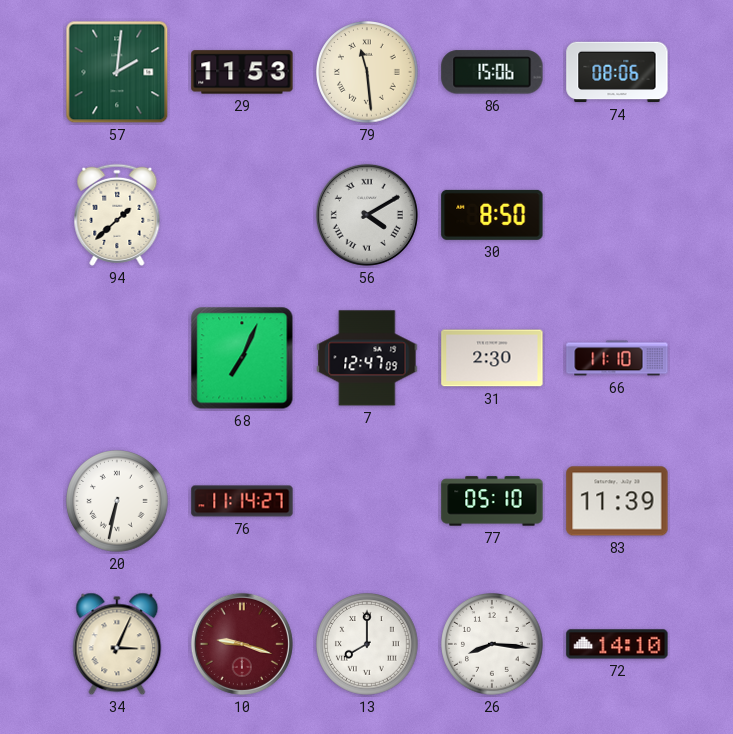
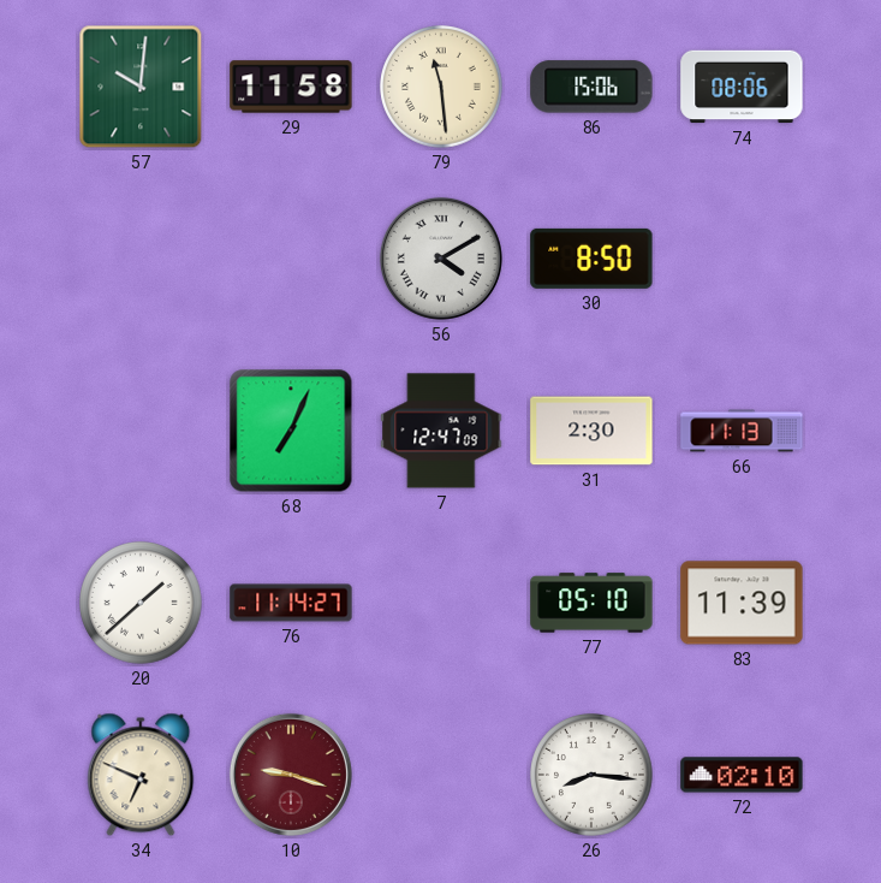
57: 2:01 -> 10:01 (141, 87)
29: 11:53 -> 11:58 (291, 87)
94: 1:38 -> none (117, 215)
66: 11:10 -> 11:13 (742, 431)
20: 6:32 -> 1:38 (141, 603)
34: 3:04 -> 6:49 (141, 775)
13: 8:00 -> none (367, 644)
72: 14:10 -> 02:10 (742, 775)
